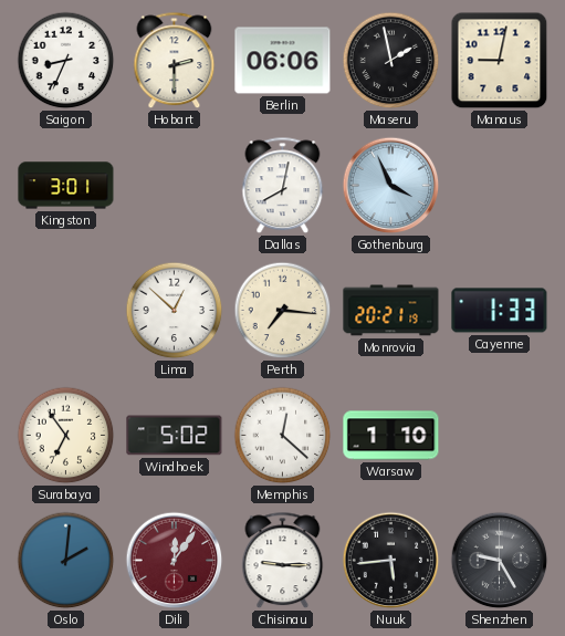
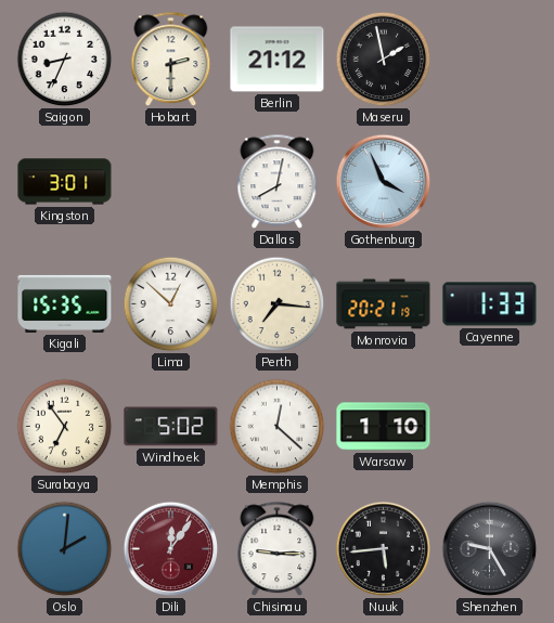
Berlin: 06:06 -> 21:12 (278, 60)
Manaus: 9:02 -> none (500, 61)
Kigali: none -> 15:35 (65, 303)
